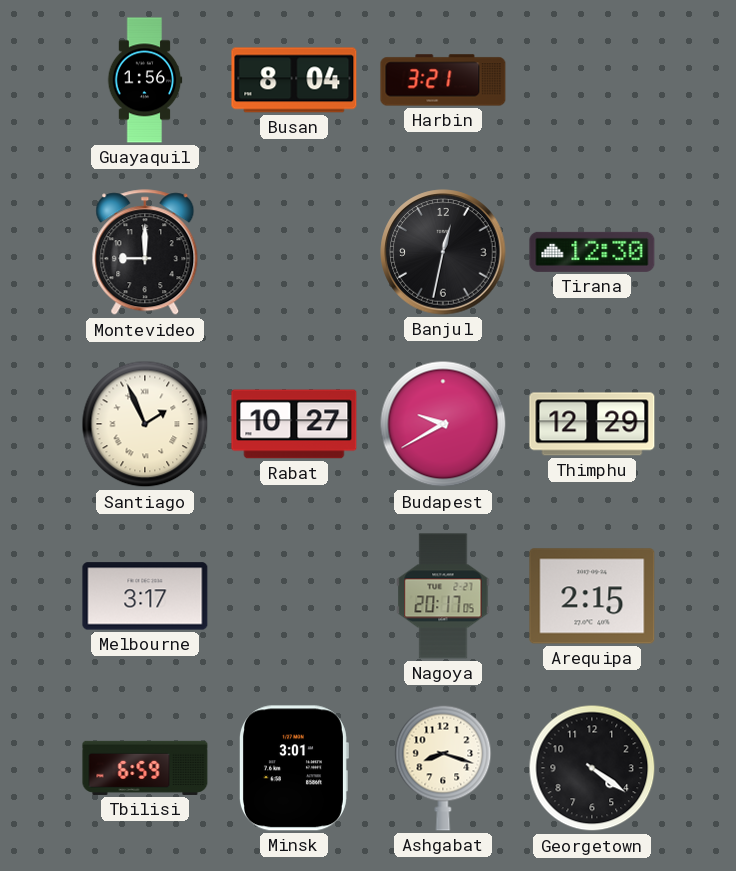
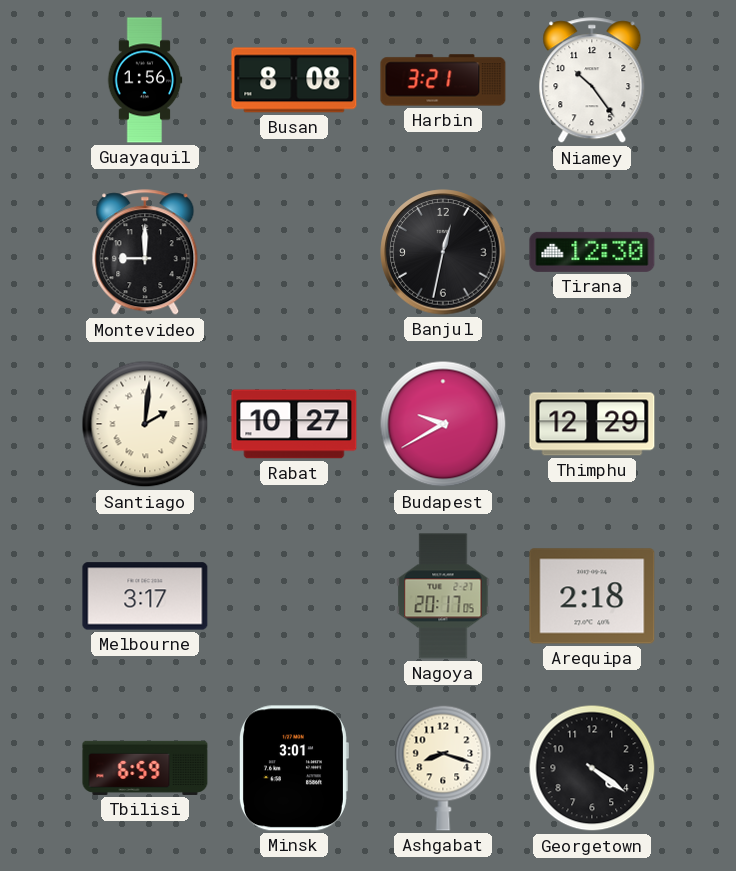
Busan: 8:04 -> 8:08 (294, 80)
Niamey: none -> 10:24 (592, 81)
Santiago: 1:56 -> 2:01 (145, 424)
Arequipa: 2:15 -> 2:18 (592, 596)
